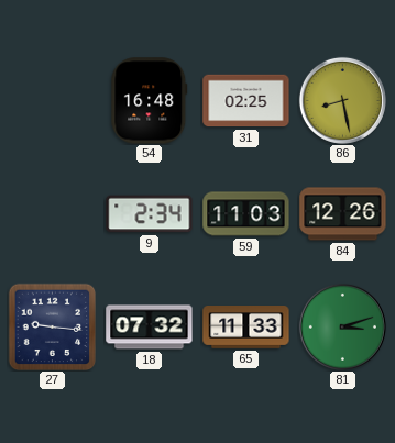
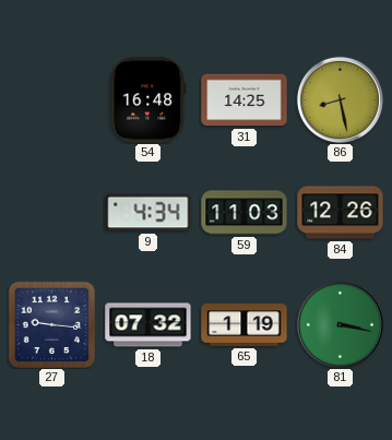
31: 02:25 -> 14:25 (245, 100)
9: 2:34 -> 4:34 (149, 213)
65: 11:33 -> 1:19 (245, 325)
81: 3:12 -> 3:17 (340, 324)
